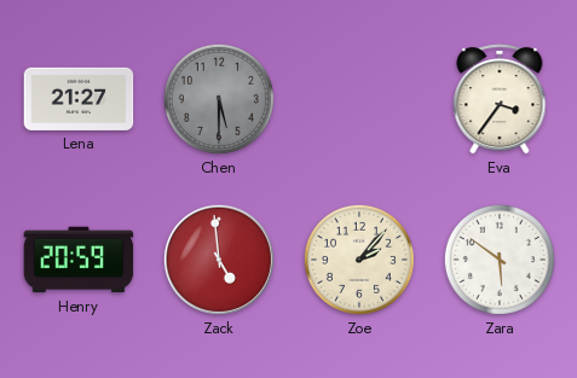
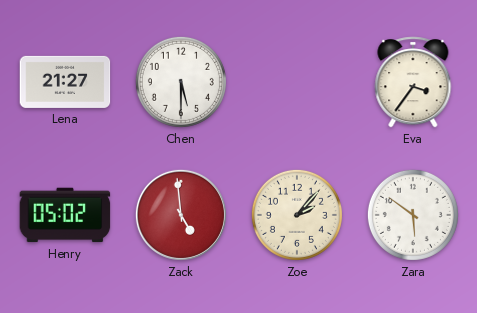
Chen dial: grey -> white (181, 82)
Henry: 20:59 -> 05:02 (65, 215)
